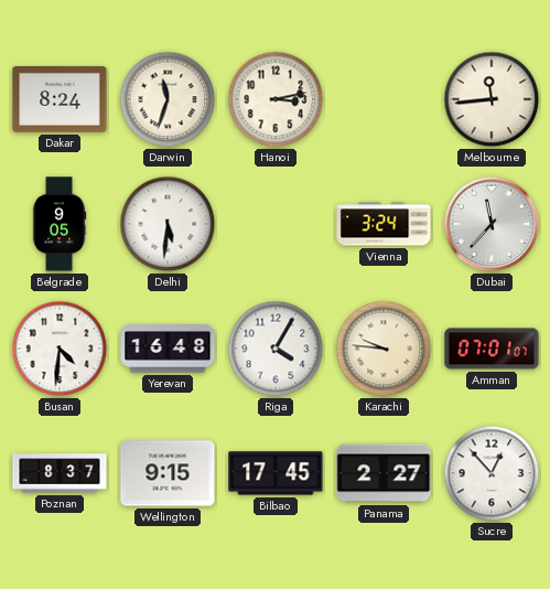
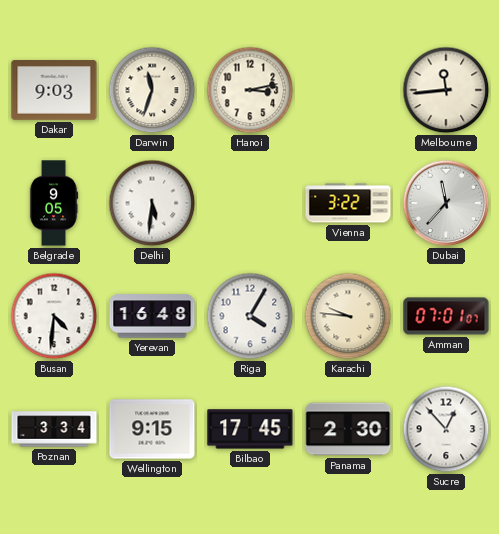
Dakar: 8:24 -> 9:03 (54, 90)
Vienna: 3:24 -> 3:22 (348, 203)
Poznan: 8:37 -> 3:34 (54, 429)
Panama: 2:27 -> 2:30 (348, 429)
